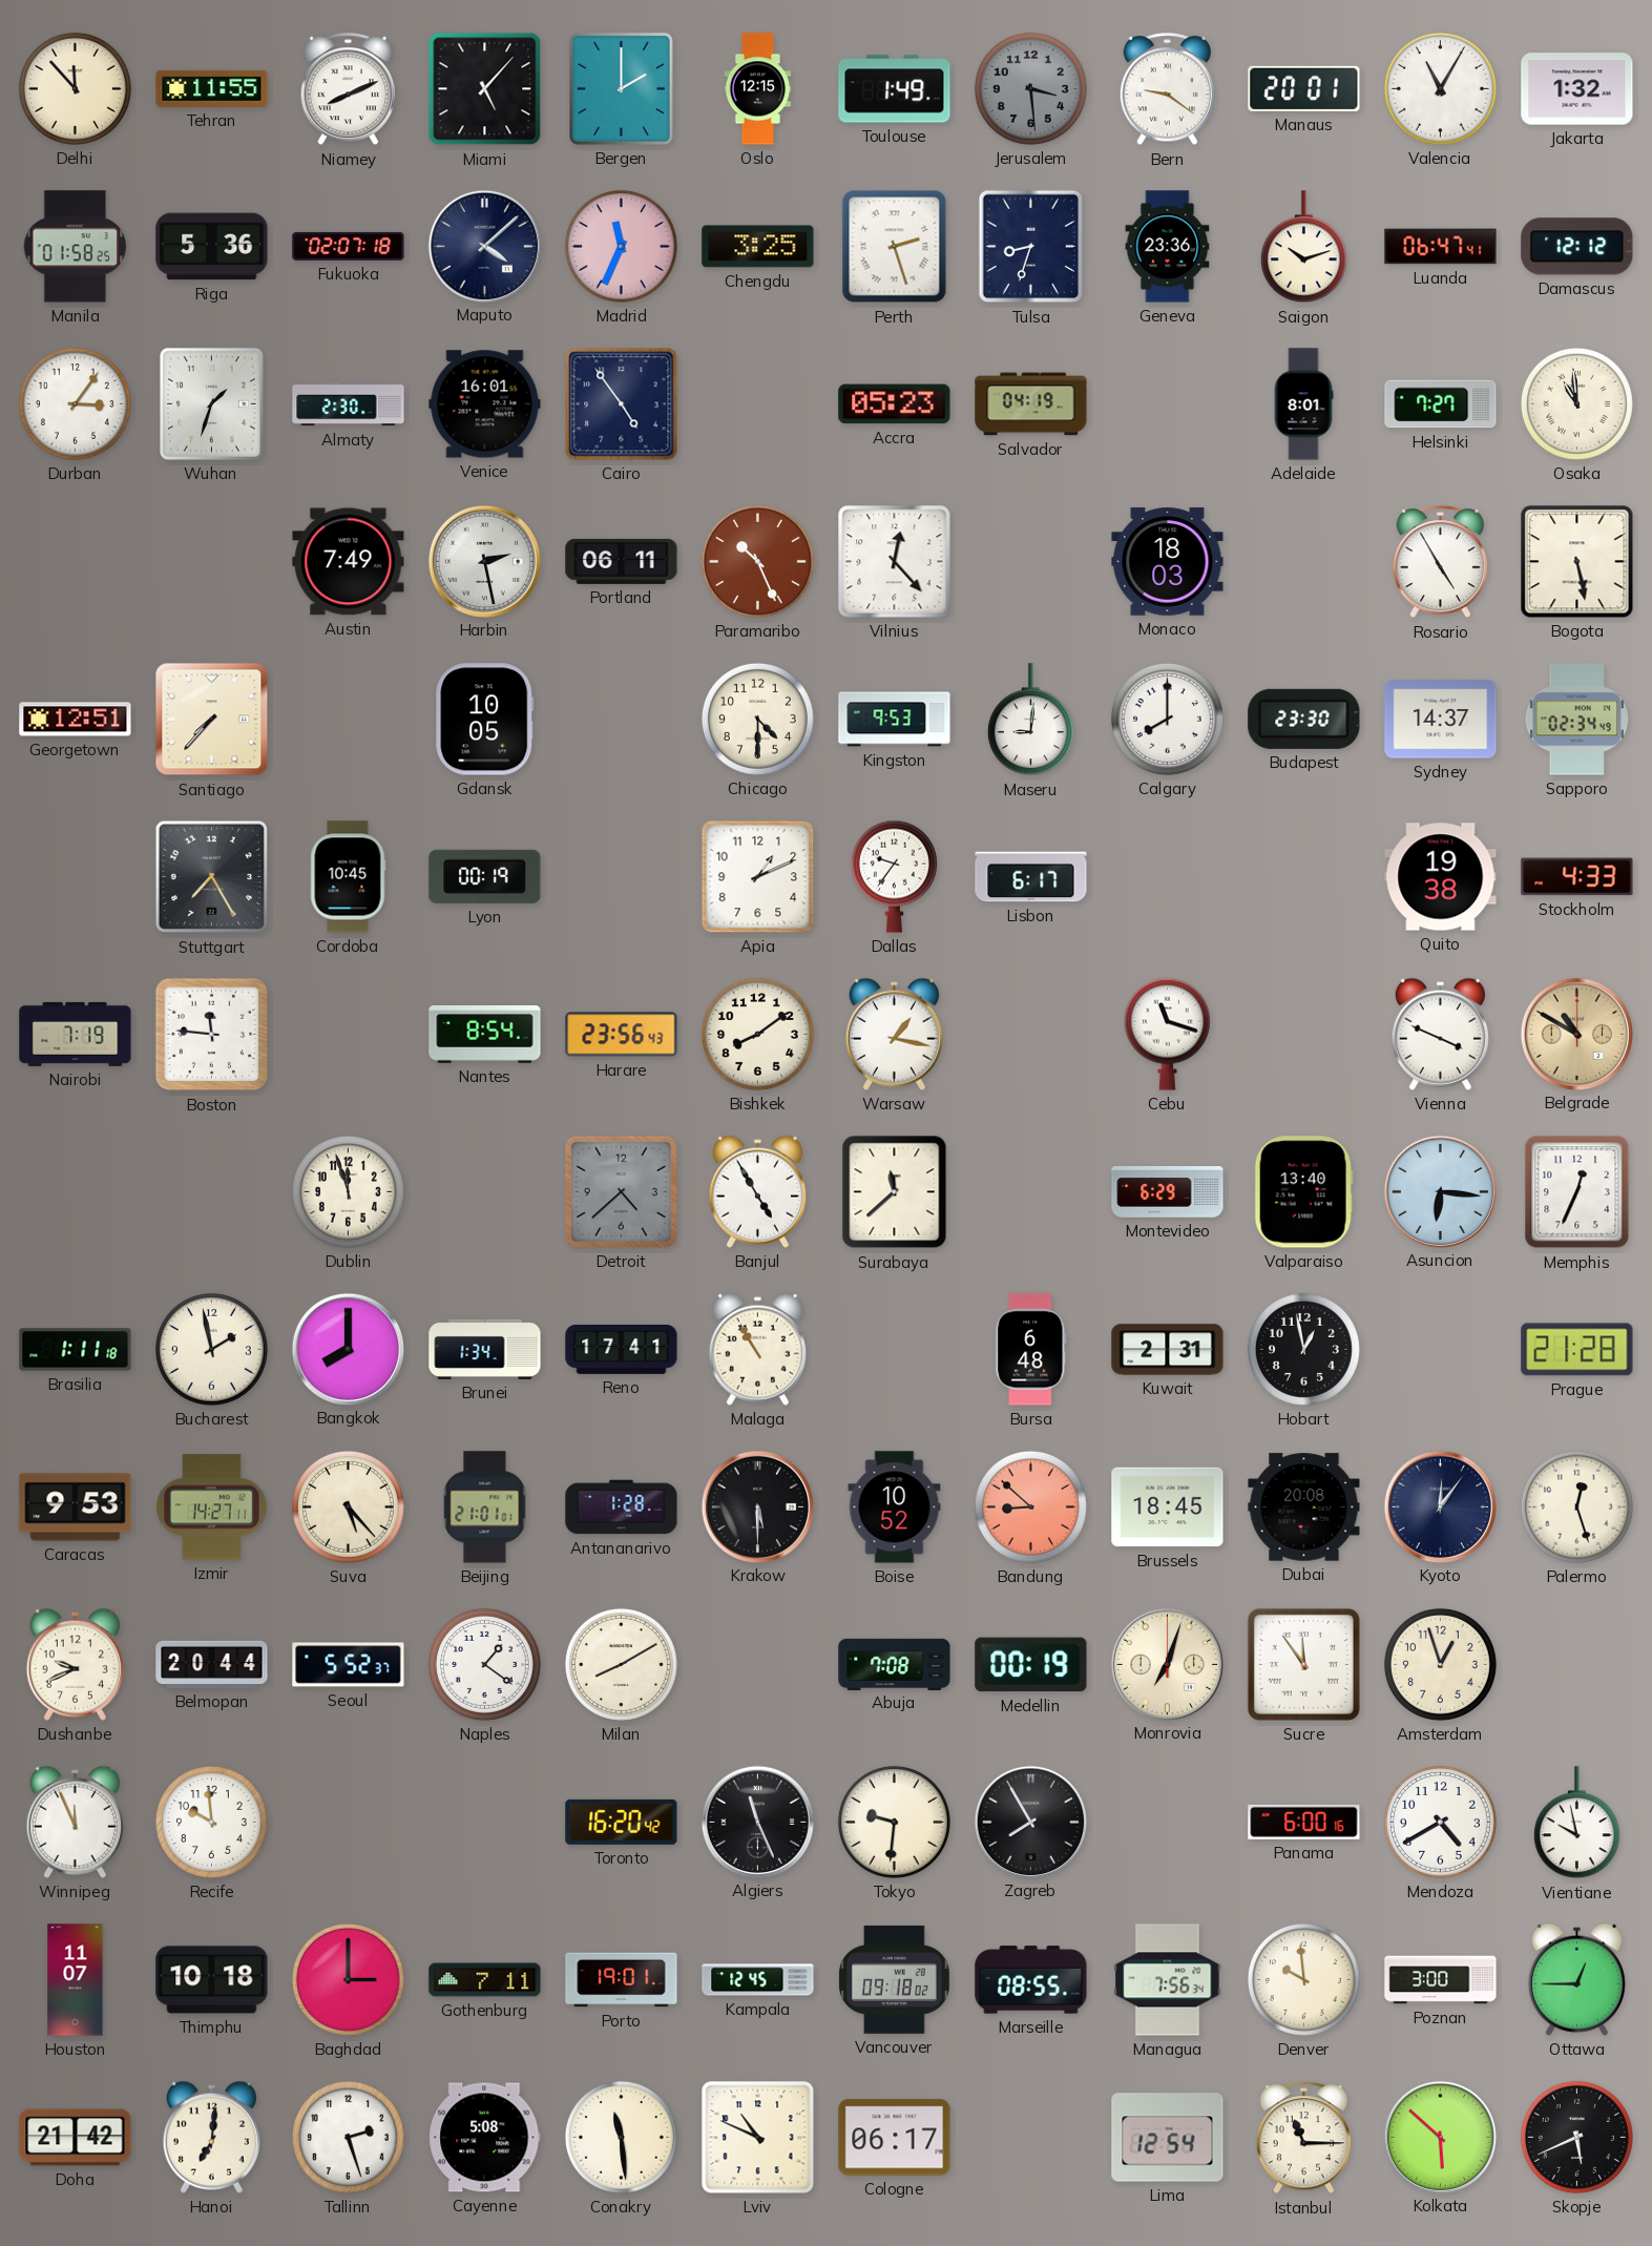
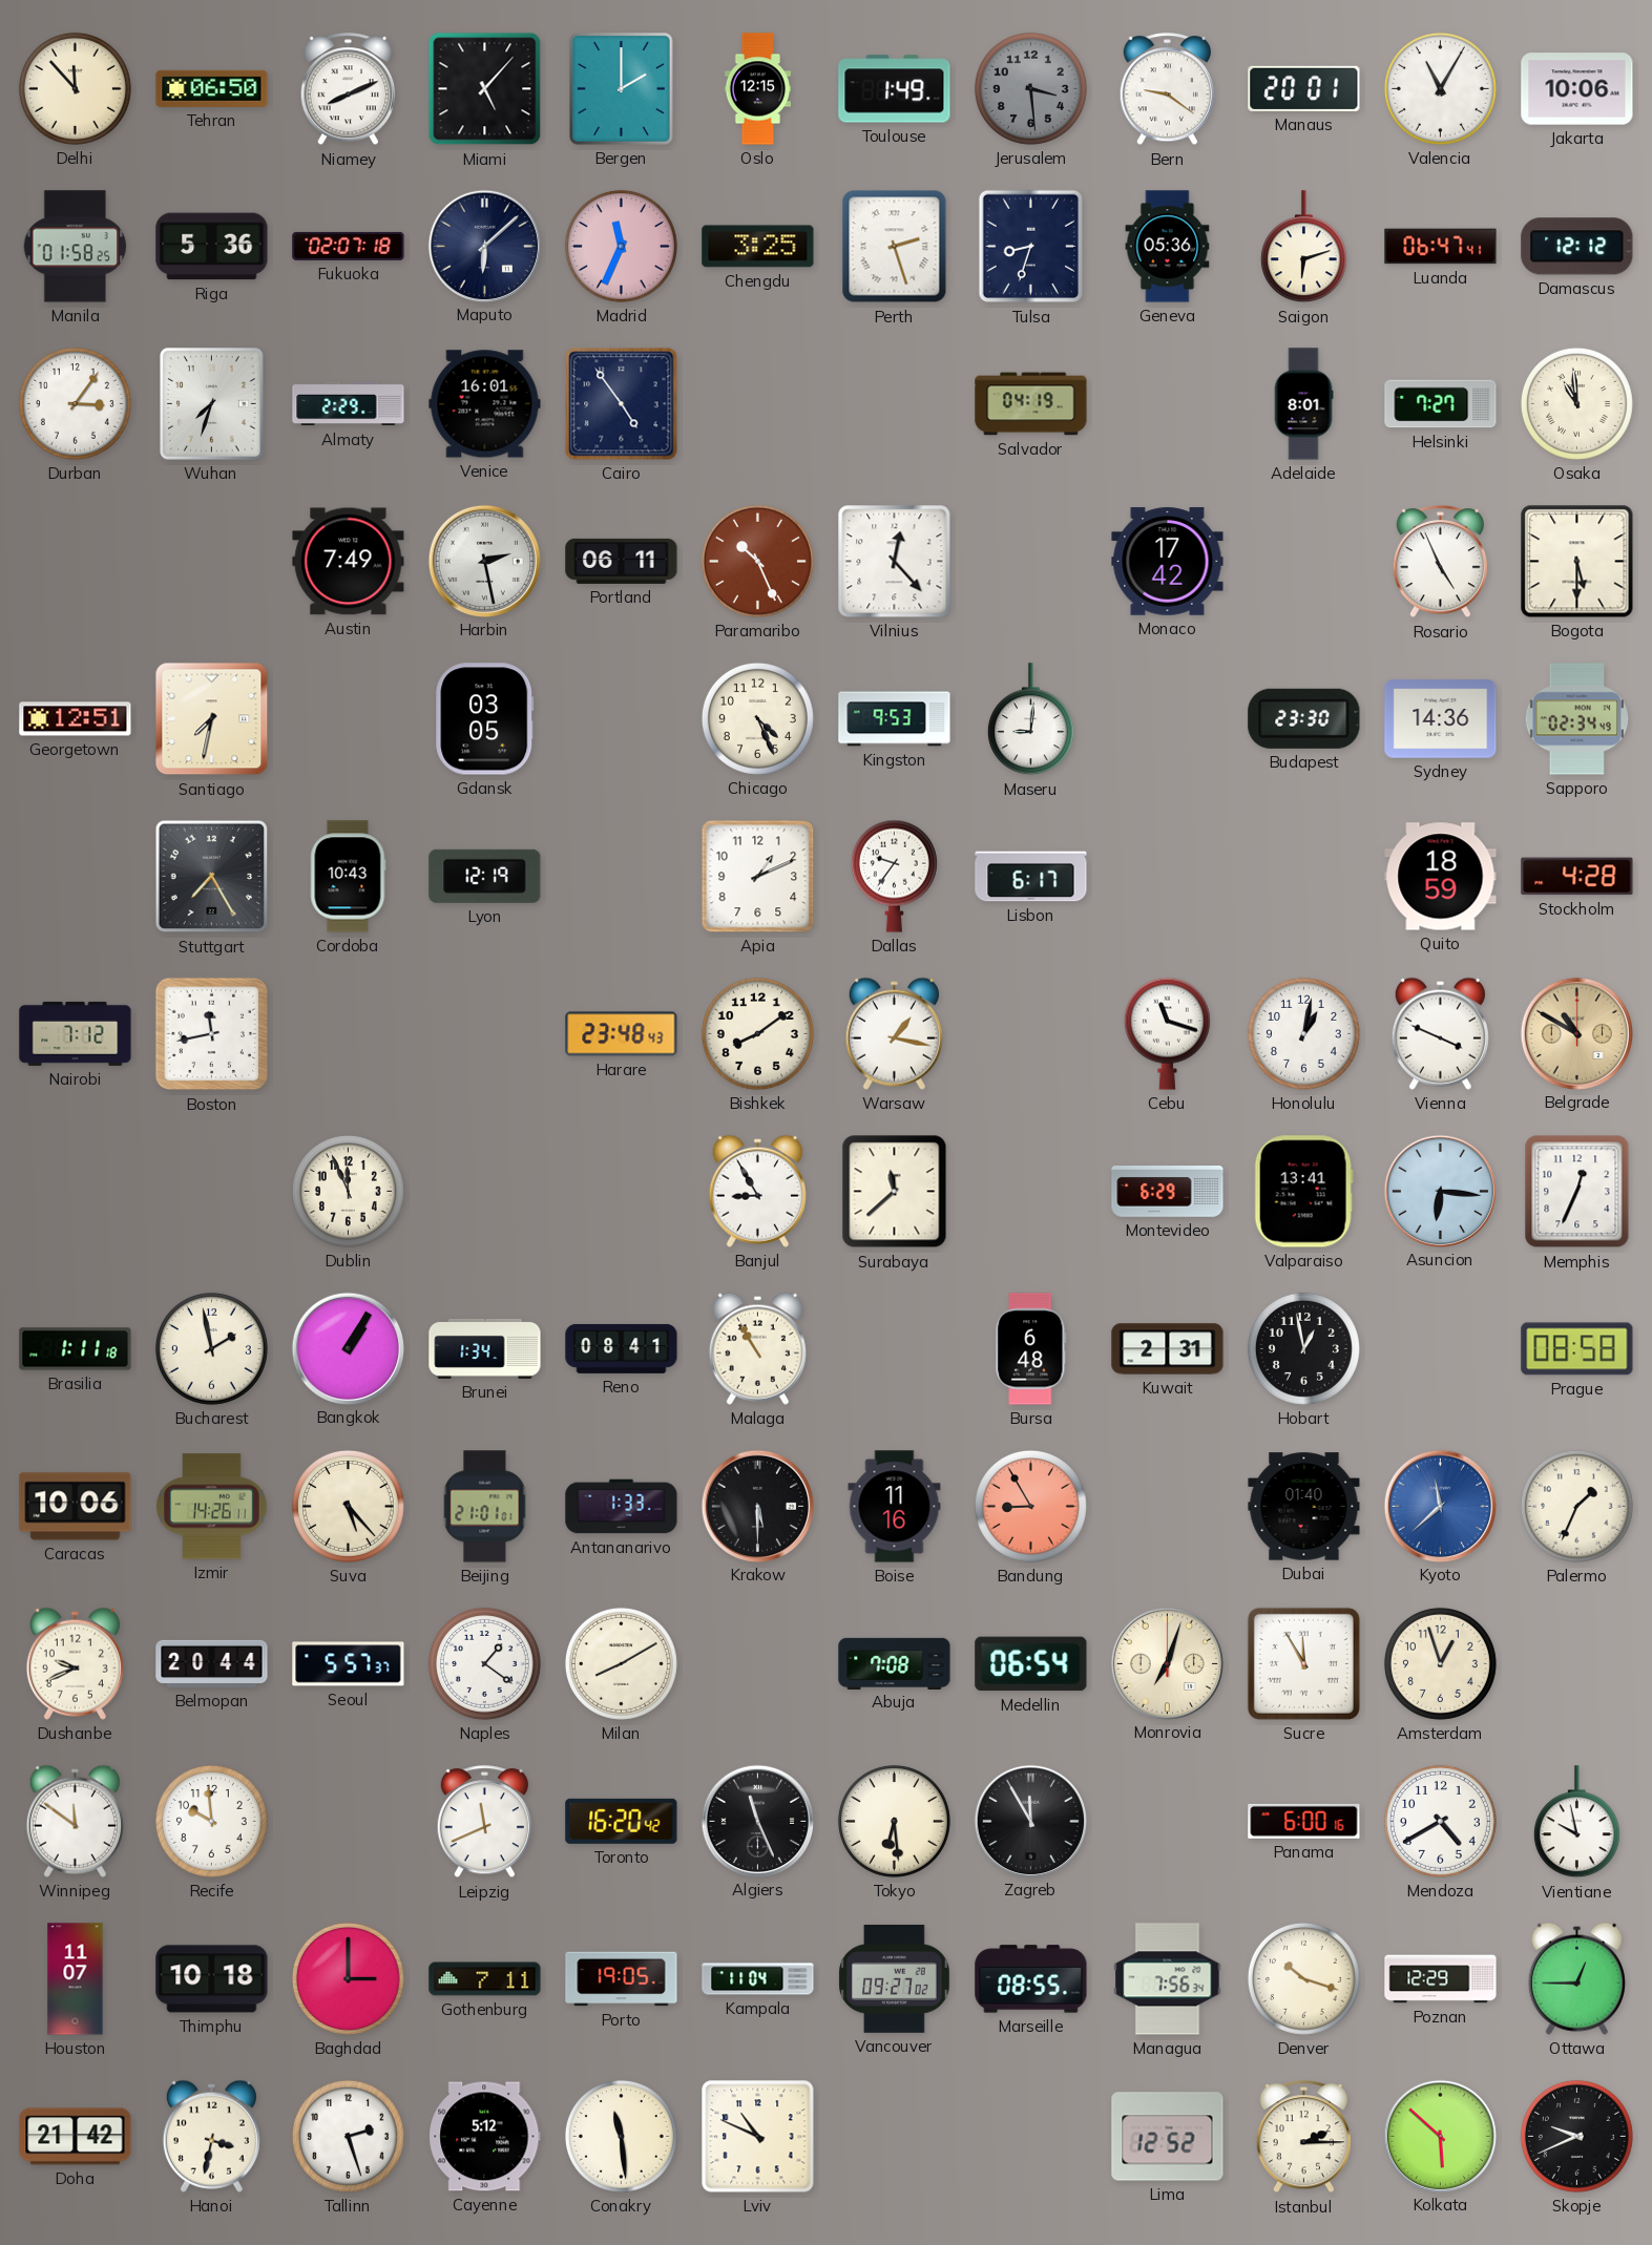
Tehran: 11:55 -> 06:50 (212, 88)
Jakarta: 1:32 -> 10:06 (1577, 89)
Maputo: 4:08 -> 6:08 (484, 246)
Geneva: 23:36 -> 05:36 (1168, 247)
Saigon: 10:12 -> 6:12 (1303, 247)
Wuhan: 1:33 -> 7:33 (212, 404)
Almaty: 2:30 -> 2:29 (349, 404)
Accra: 05:23 -> none (895, 404)
Monaco: 18:03 -> 17:42 (1168, 562)
Rosario: 4:55 -> 4:56 (1440, 562)
Bogota: 5:28 -> 5:30 (1577, 562)
Santiago: 7:37 -> 7:32 (212, 719)
Gdansk: 10:05 -> 03:05 (485, 719)
Chicago: 4:30 -> 4:26 (757, 718)
Calgary: 8:00 -> none (1167, 719)
Sydney: 14:37 -> 14:36 (1441, 719)
Cordoba: 10:45 -> 10:43 (348, 877)
Lyon: 00:19 -> 12:19 (485, 876)
Quito: 19:38 -> 18:59 (1441, 877)
Stockholm: 4:33 -> 4:28 (1577, 877)
Nairobi: 7:19 -> 7:12 (76, 1033)
Boston: 11:46 -> 11:43 (212, 1034)
Nantes: 8:54 -> none (485, 1035)
Harare: 23:56 -> 23:48 (622, 1034)
Honolulu: none -> 1:02 (1303, 1033)
Dublin: 11:57 -> 11:56 (348, 1191)
Detroit: 4:38 -> none (621, 1191)
Banjul: 4:55 -> 8:55 (757, 1191)
Valparaiso: 13:40 -> 13:41 (1303, 1192)
Bangkok: 8:00 -> 1:05 (348, 1348)
Reno: 17:41 -> 08:41 (622, 1348)
Prague: 21:28 -> 08:58 (1577, 1349)
Caracas: 9:53 -> 10:06 (76, 1507)
Izmir: 14:27 -> 14:26 (212, 1507)
Antananarivo: 1:28 -> 1:33 (622, 1507)
Boise: 10:52 -> 11:16 (895, 1507)
Bandung: 8:52 -> 8:55 (1030, 1506)
Brussels: 18:45 -> none (1168, 1507)
Dubai: 20:08 -> 01:40 (1304, 1507)
Kyoto: 12:06 -> 11:38 (1440, 1506)
Kyoto dial: navy -> blue (1440, 1506)
Palermo: 12:27 -> 1:34 (1576, 1506)
Seoul: 5:52 -> 5:57 (349, 1664)
Medellin: 00:19 -> 06:54 (1031, 1664)
Sucre: 11:54 -> 11:55 (1303, 1663)
Winnipeg: 11:56 -> 11:51 (75, 1821)
Leipzig: none -> 11:41 (484, 1822)
Tokyo: 9:31 -> 6:29 (894, 1821)
Zagreb: 7:55 -> 11:55 (1030, 1821)
Porto: 19:01 -> 19:05 (622, 1979)
Kampala: 12:45 -> 11:04 (758, 1979)
Vancouver: 09:18 -> 09:27 (895, 1978)
Denver: 9:59 -> 10:18 (1303, 1978)
Poznan: 3:00 -> 12:29 (1441, 1979)
Hanoi: 7:01 -> 3:32 (211, 2136)
Cayenne: 5:08 -> 5:12 (485, 2137)
Cologne: 06:17 -> none (895, 2138)
Lima: 12:54 -> 12:52 (1168, 2137)
Istanbul: 11:15 -> 2:15 (1303, 2137)
Skopje: 5:41 -> 9:41 (1576, 2136)
